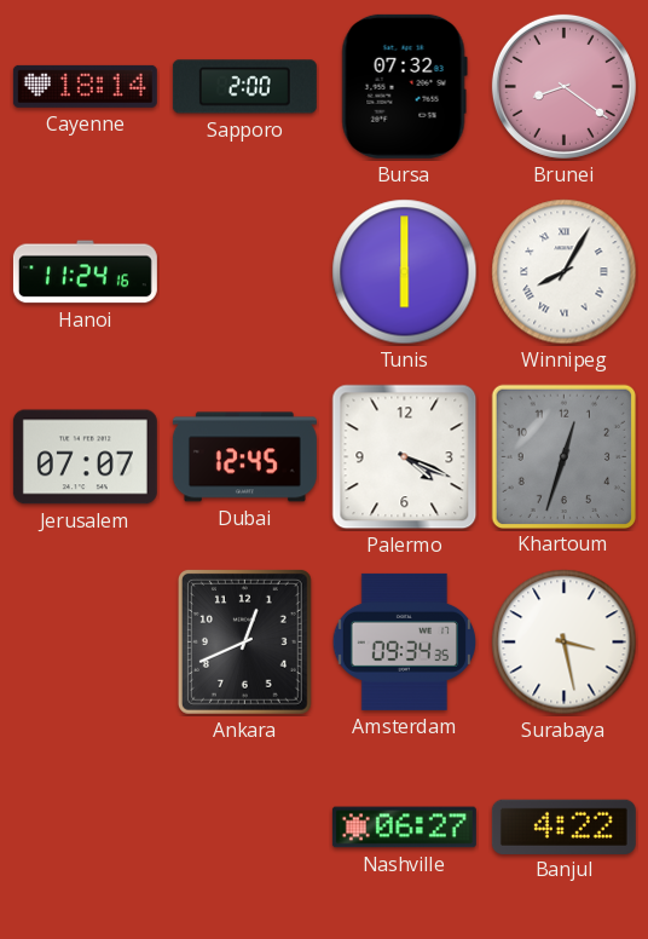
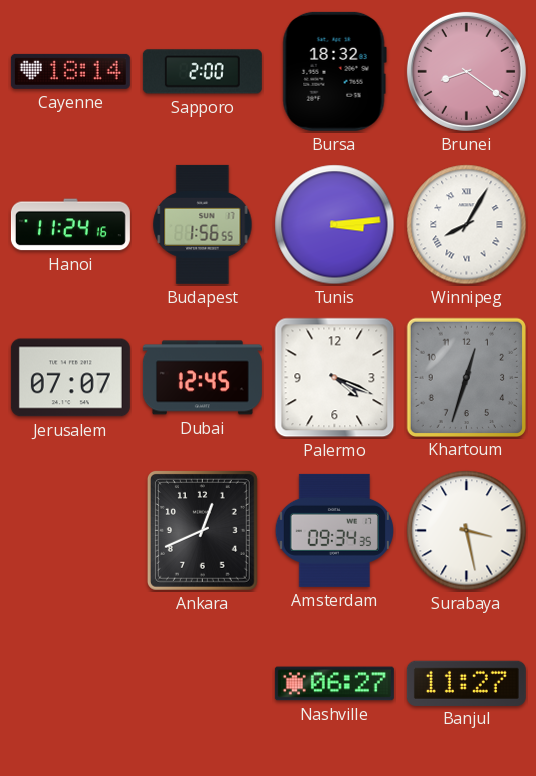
Bursa: 07:32 -> 18:32 (334, 71)
Budapest: none -> 1:56 (203, 224)
Tunis: 6:00 -> 3:14 (335, 225)
Banjul: 4:22 -> 11:27 (466, 683)
